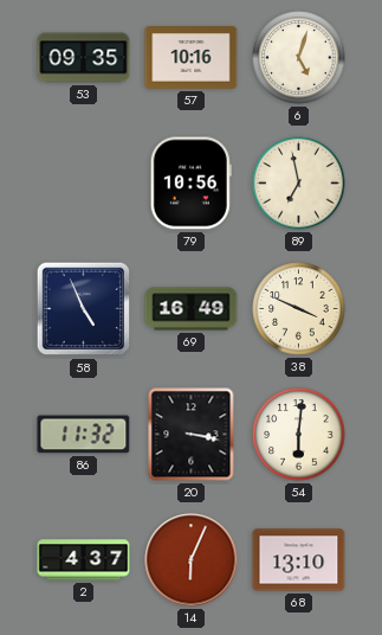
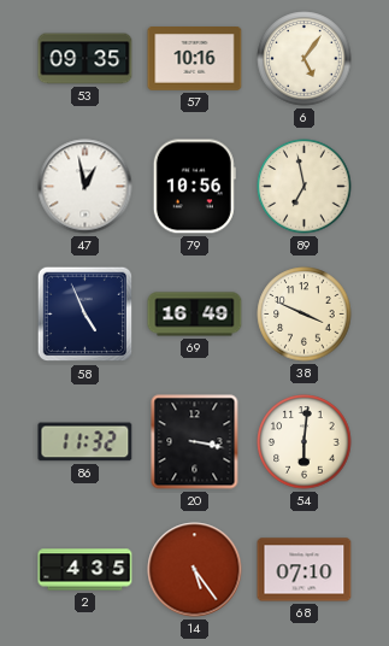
6: 5:03 -> 5:06 (305, 59)
47: none -> 12:58 (86, 187)
2: 4:37 -> 4:35 (86, 570)
14: 6:04 -> 5:24 (195, 570)
68: 13:10 -> 07:10 (305, 570)
